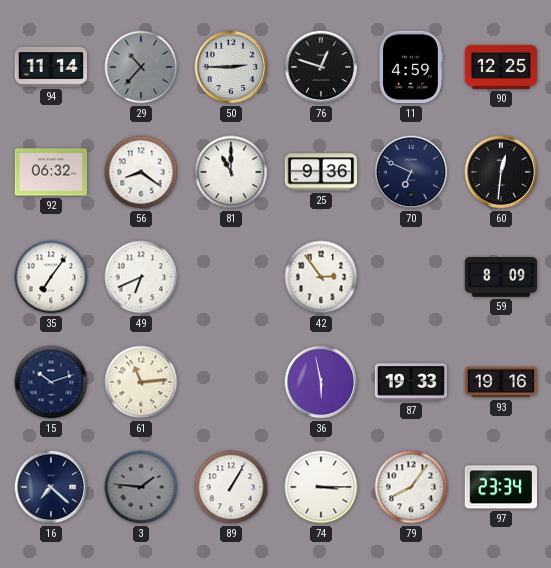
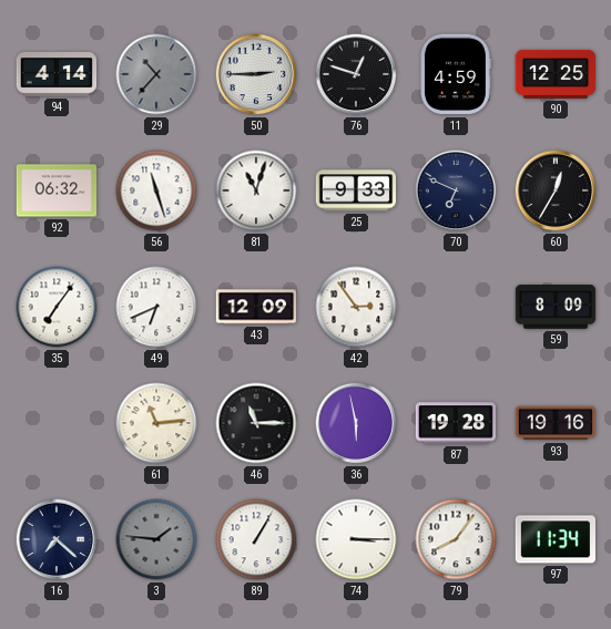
94: 11:14 -> 4:14 (55, 74)
56: 8:21 -> 11:27 (156, 190)
81: 11:00 -> 11:03 (256, 190)
25: 9:36 -> 9:33 (356, 190)
60: 12:31 -> 12:35 (556, 190)
43: none -> 12:09 (256, 307)
15: 10:12 -> none (51, 382)
46: none -> 11:15 (256, 423)
87: 19:33 -> 19:28 (456, 423)
97: 23:34 -> 11:34 (554, 539)
